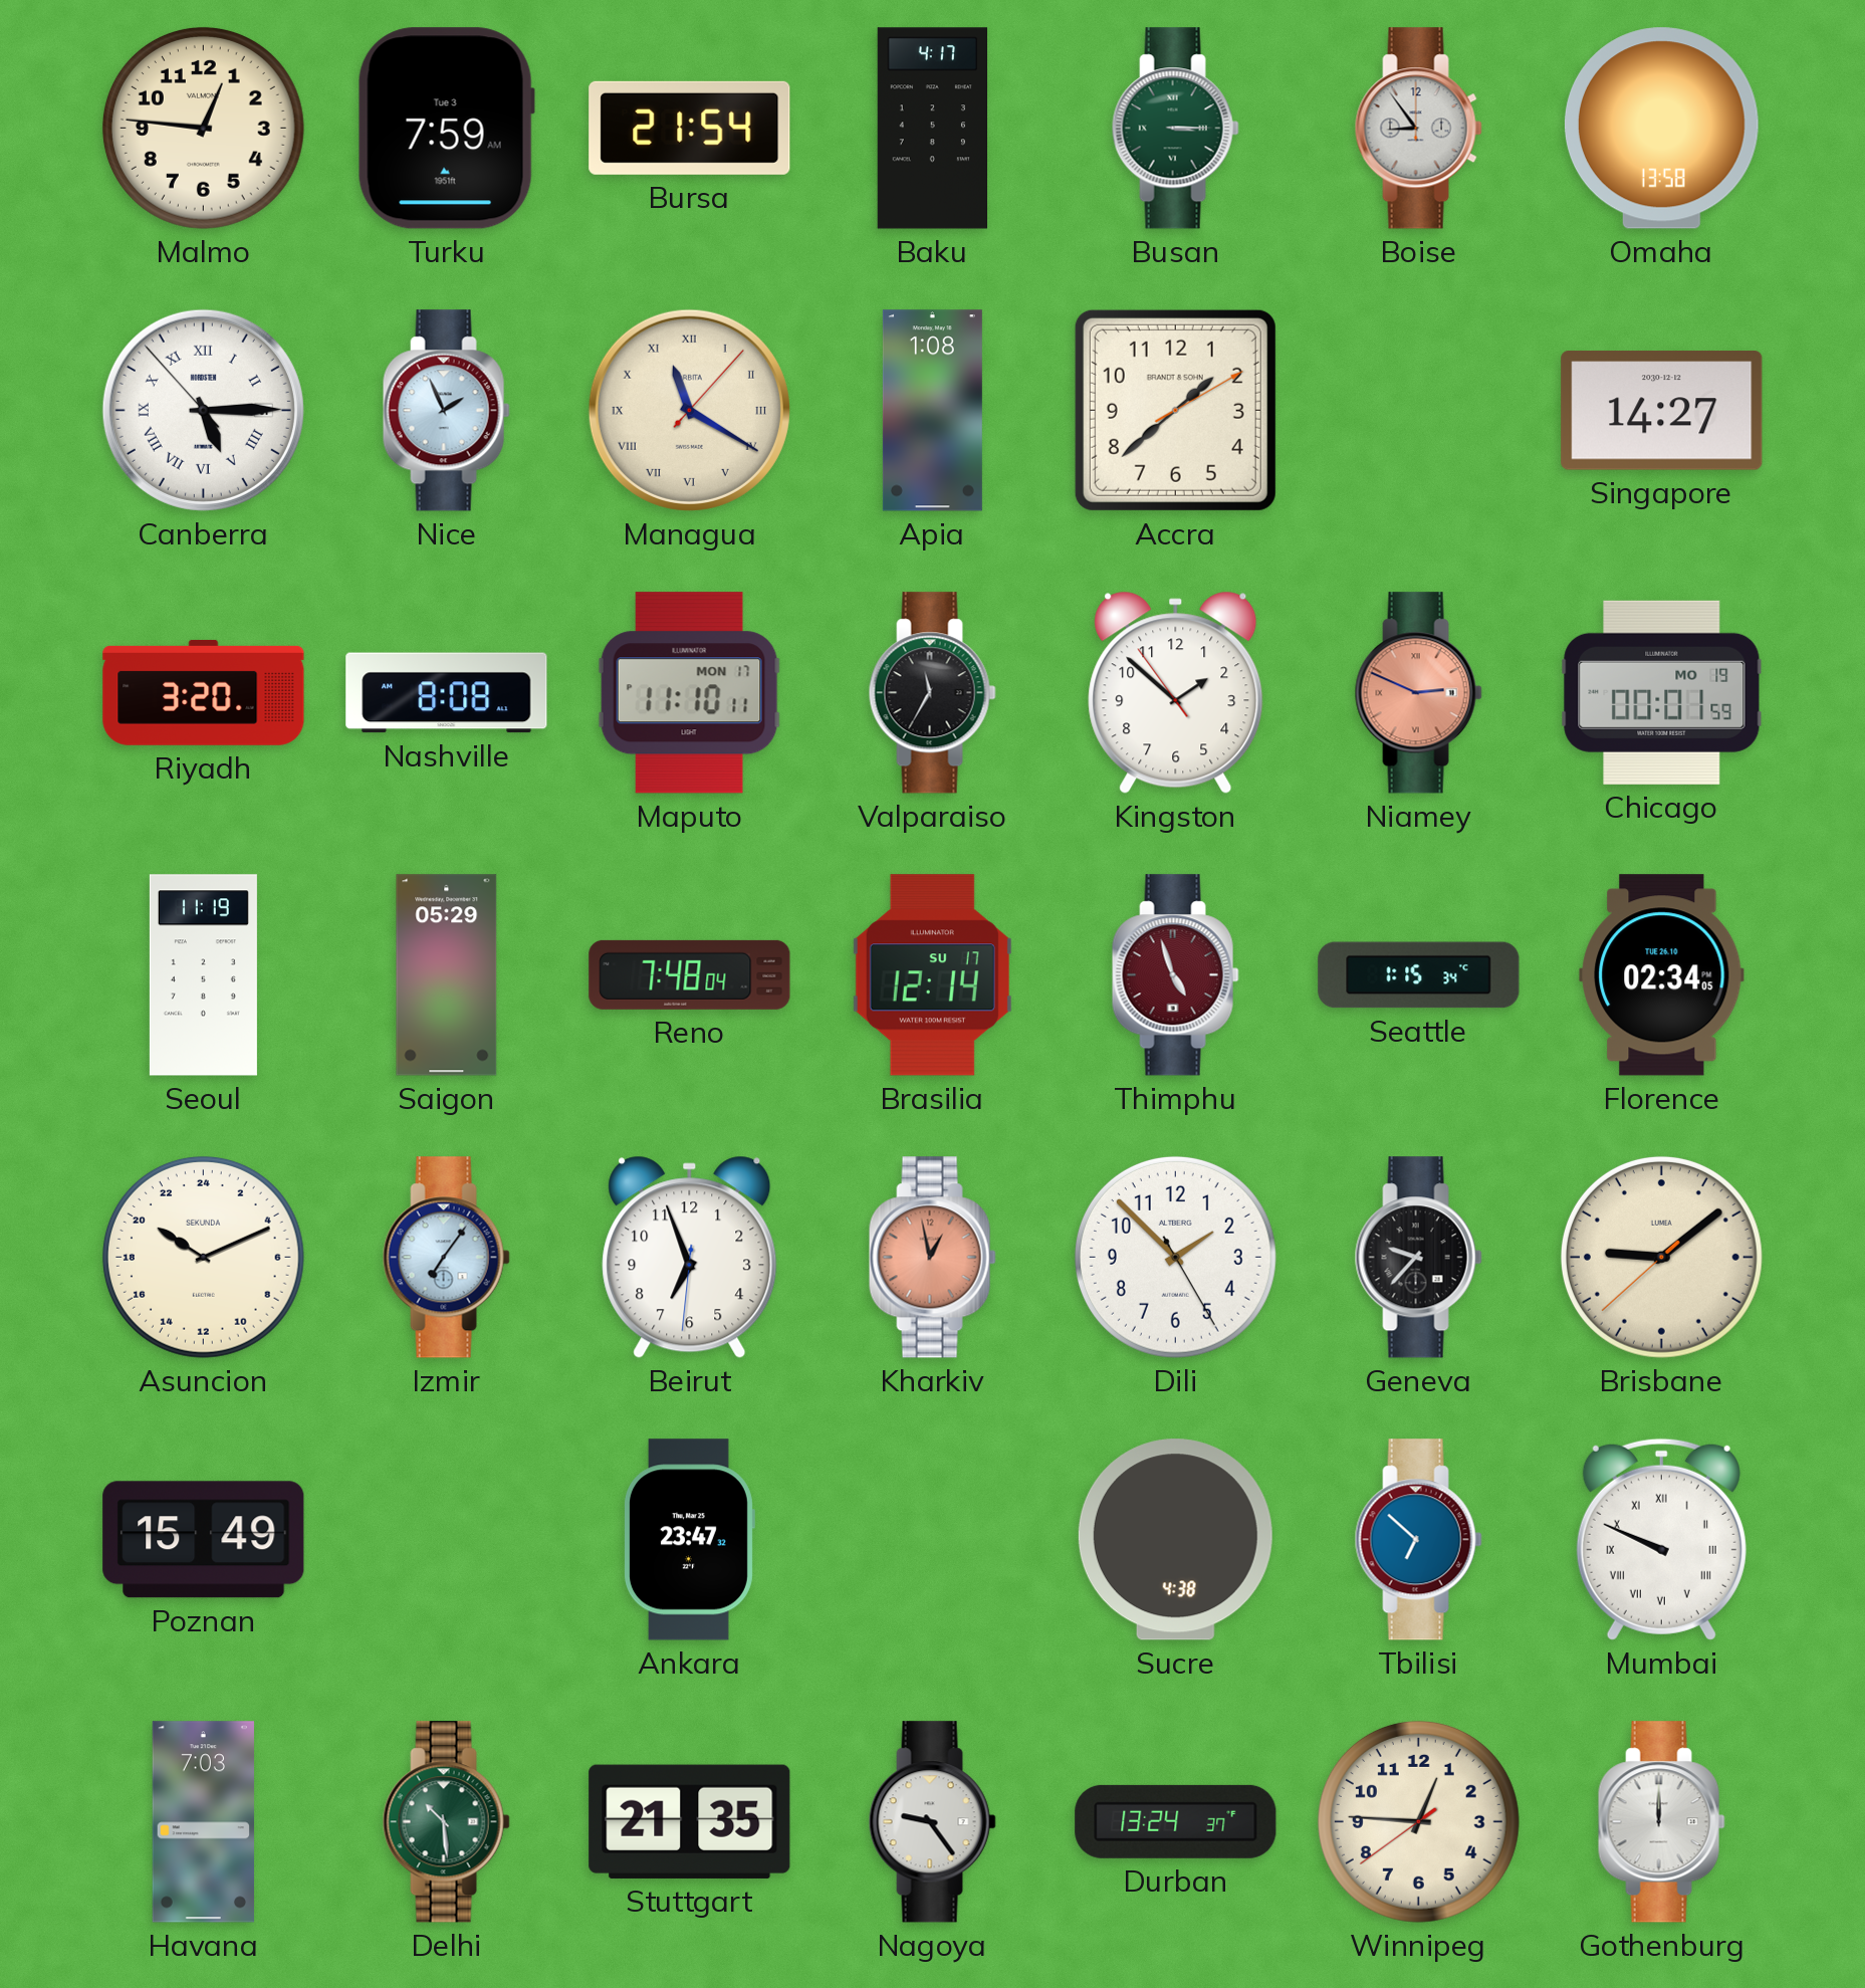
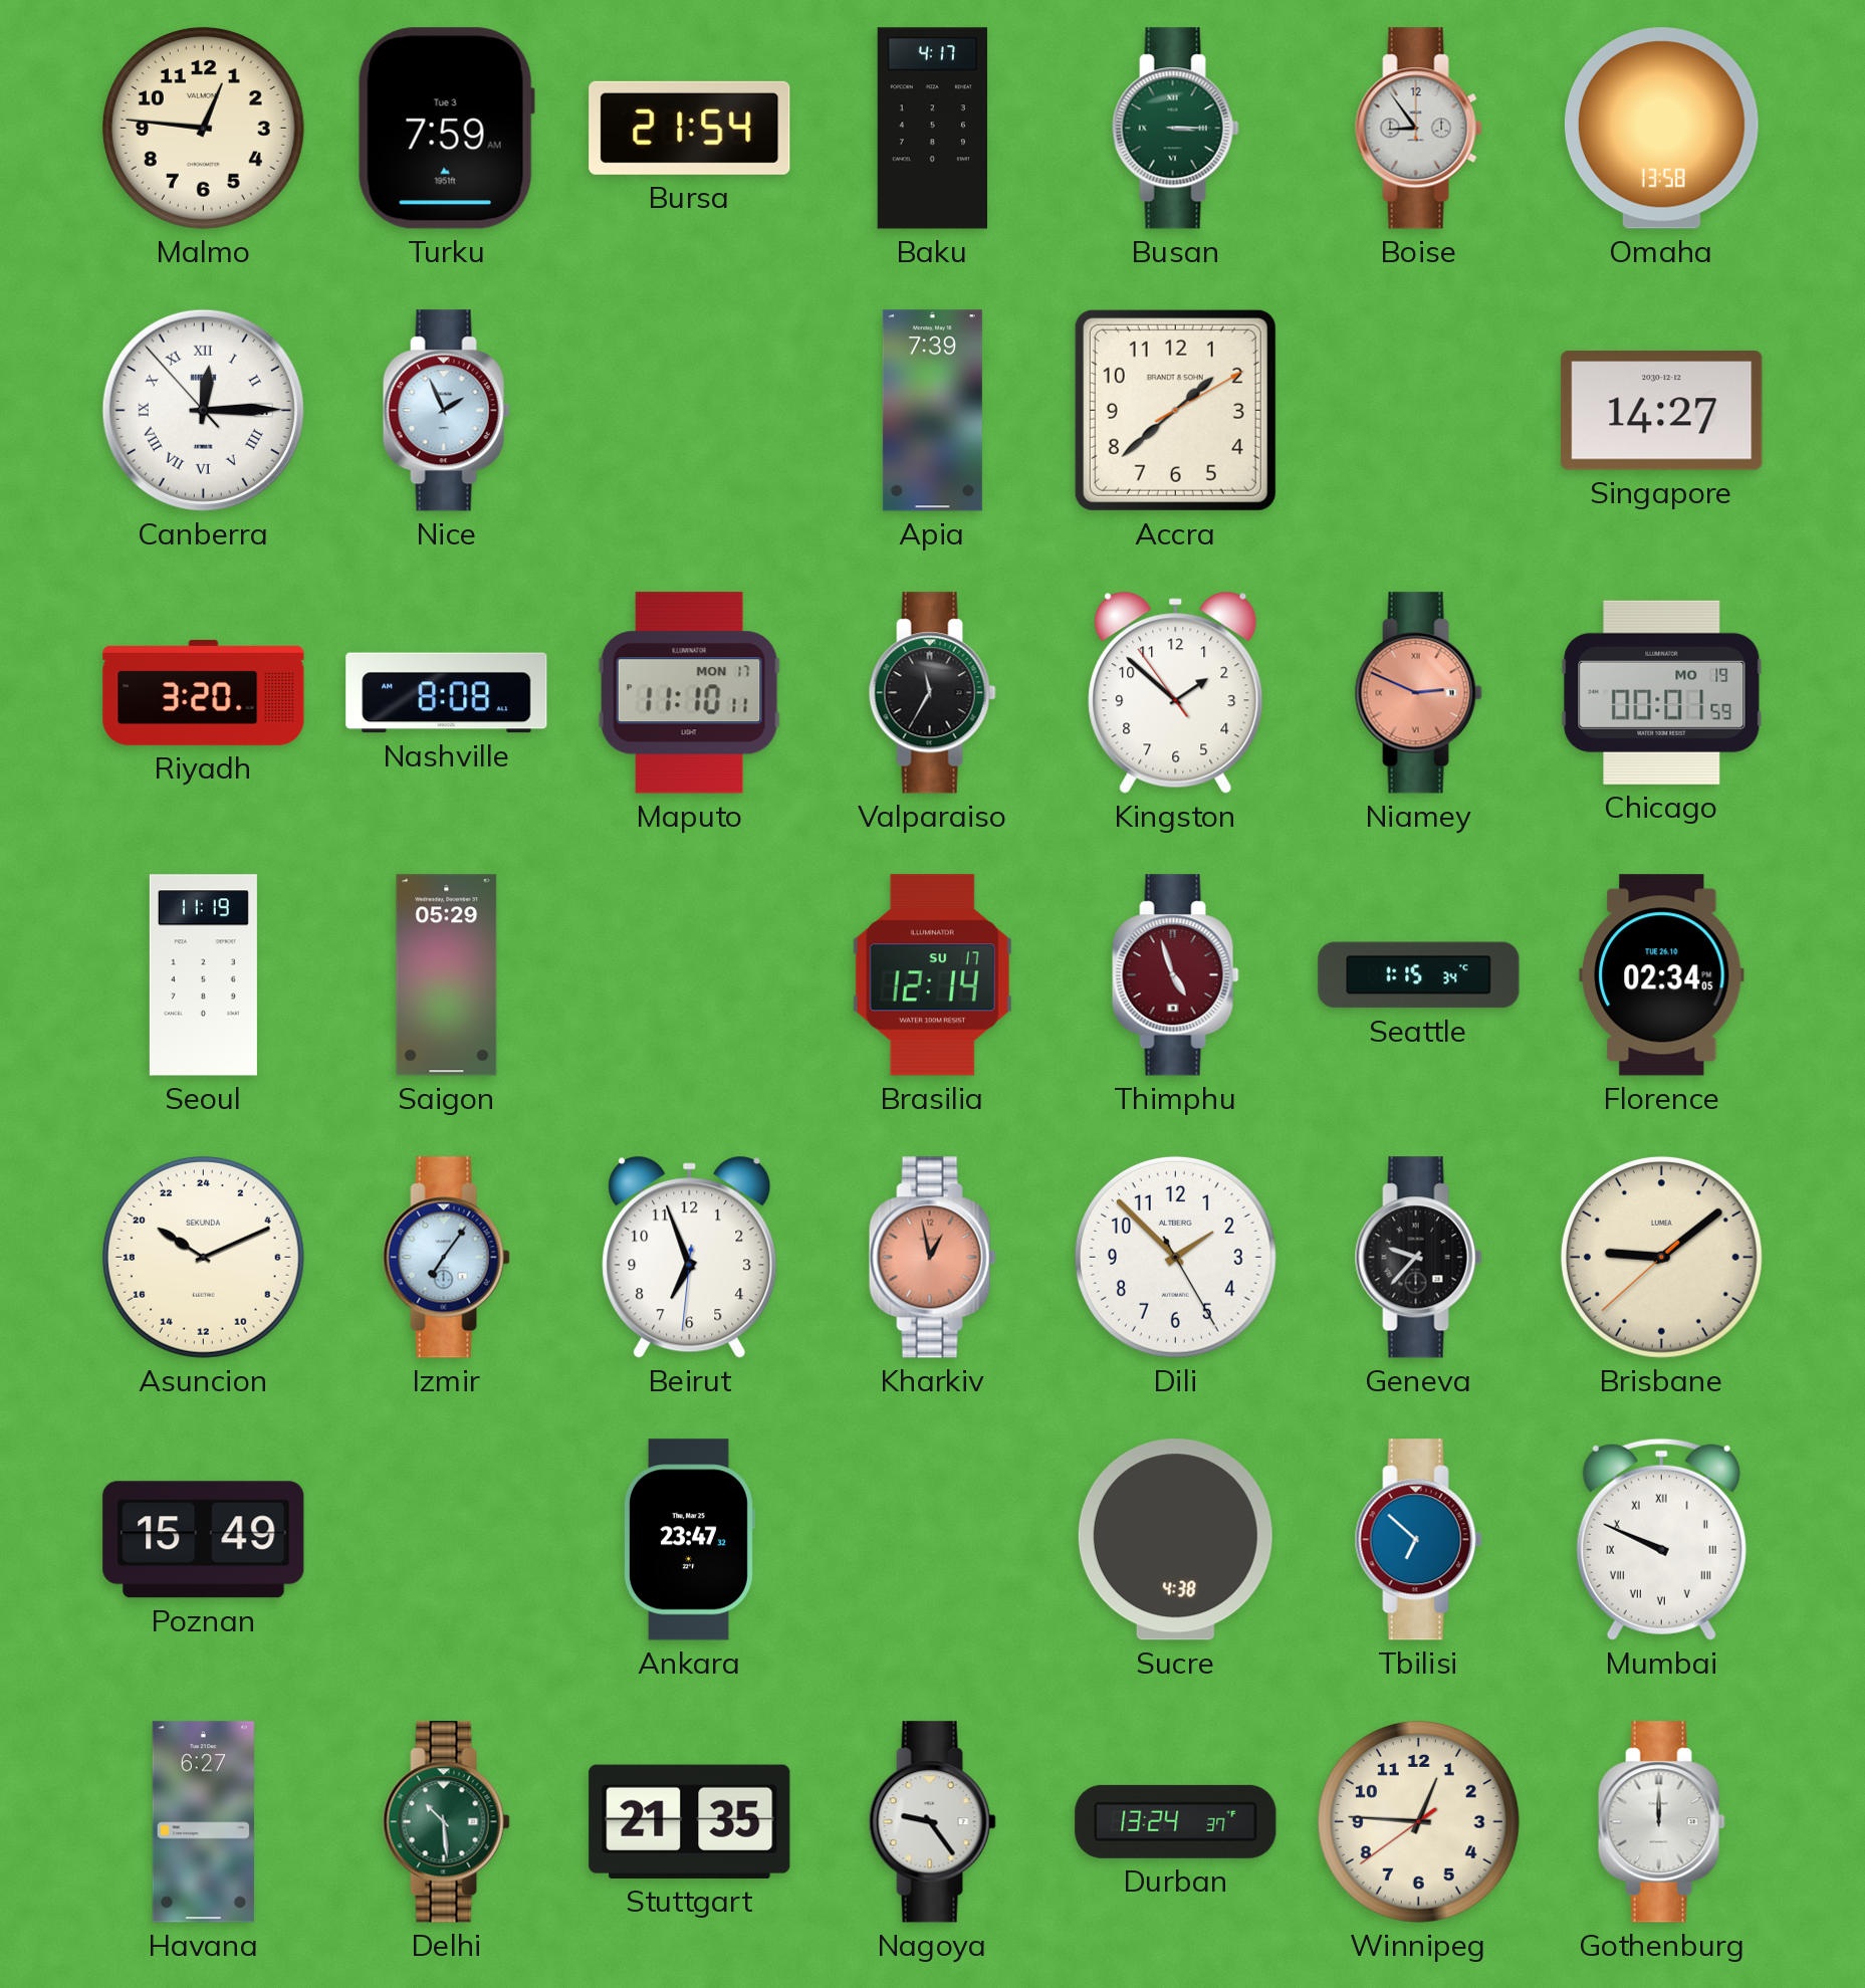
Canberra: 5:14 -> 12:14 (203, 410)
Managua: 11:20 -> none (689, 410)
Apia: 1:08 -> 7:39 (932, 411)
Reno: 7:48 -> none (690, 974)
Havana: 7:03 -> 6:27 (203, 1822)
